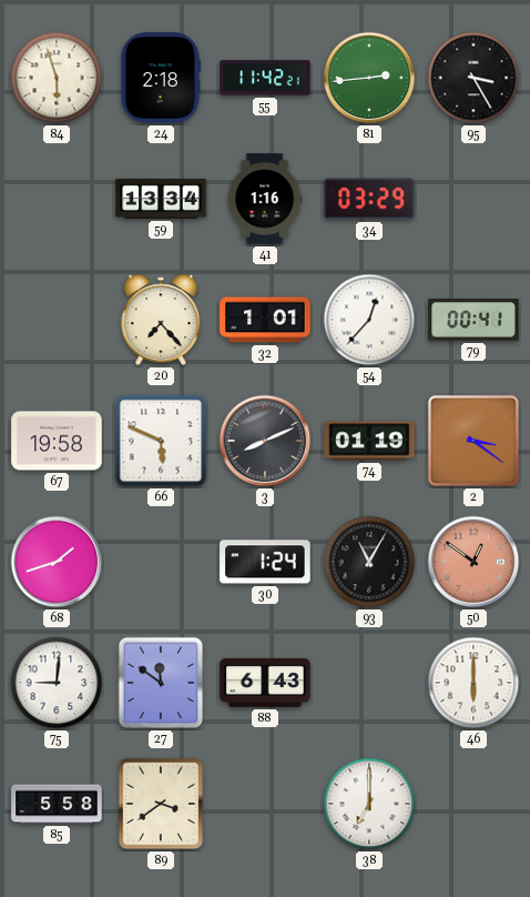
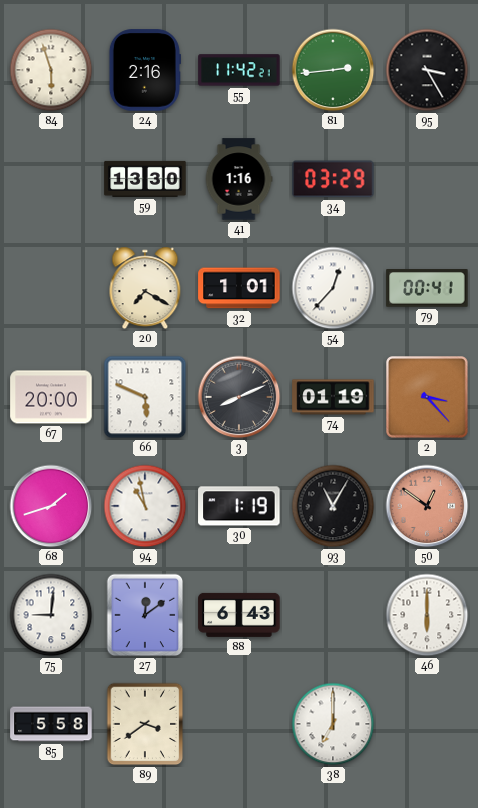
24: 2:18 -> 2:16 (145, 70)
59: 13:34 -> 13:30 (145, 179)
20: 7:23 -> 7:20 (145, 288)
67: 19:58 -> 20:00 (51, 397)
2: 3:21 -> 3:23 (428, 398)
94: none -> 10:58 (145, 506)
30: 1:24 -> 1:19 (239, 506)
27: 11:51 -> 12:09 (145, 615)
